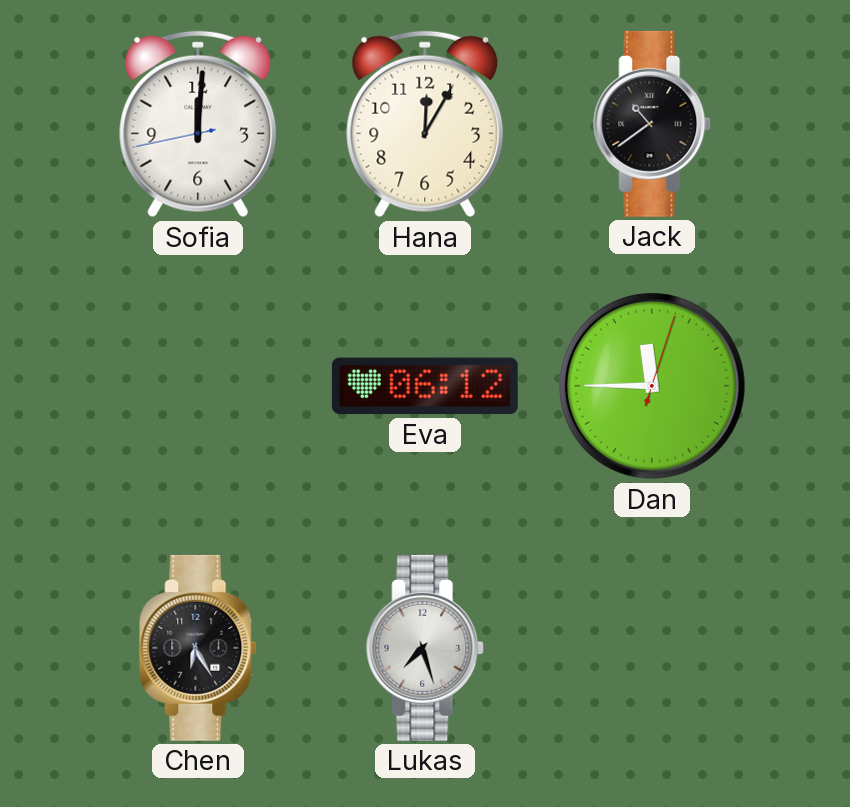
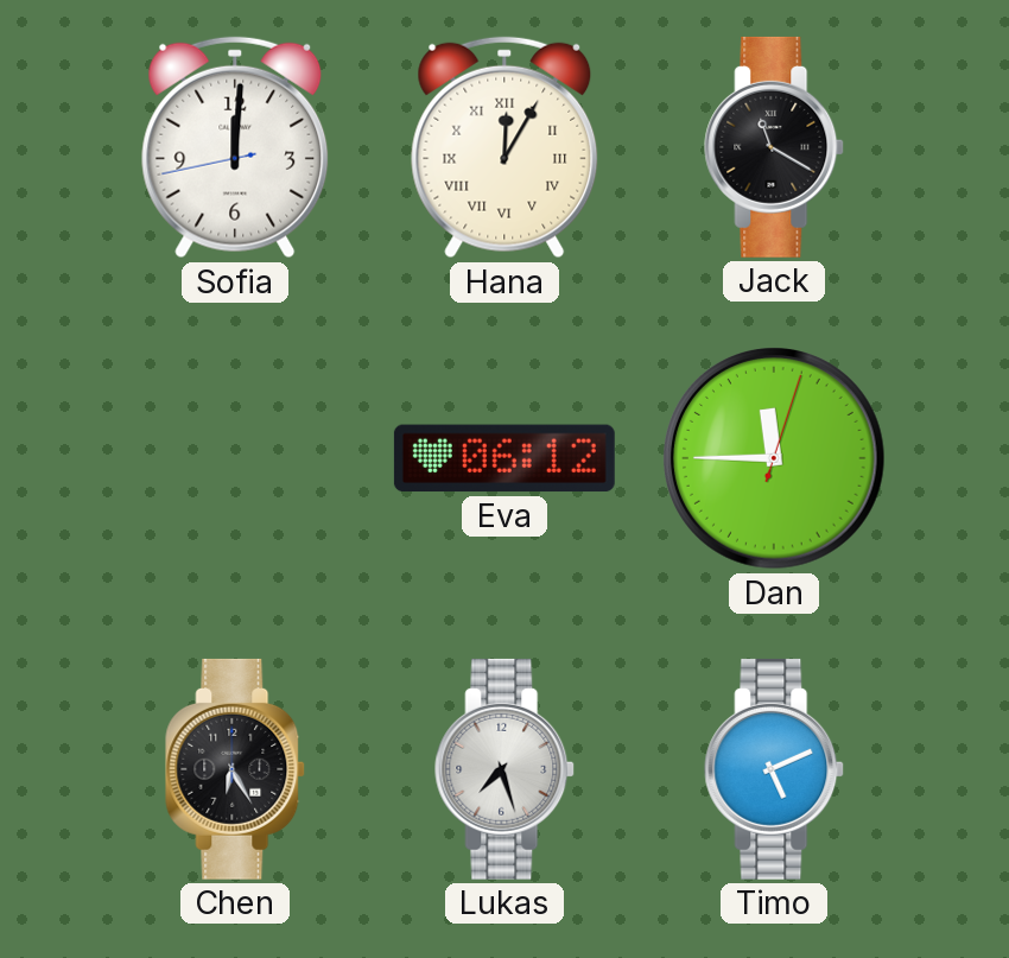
Hana numerals: Arabic -> Roman (504, 147)
Jack: 10:39 -> 11:20 (775, 147)
Timo: none -> 5:11 (775, 769)
